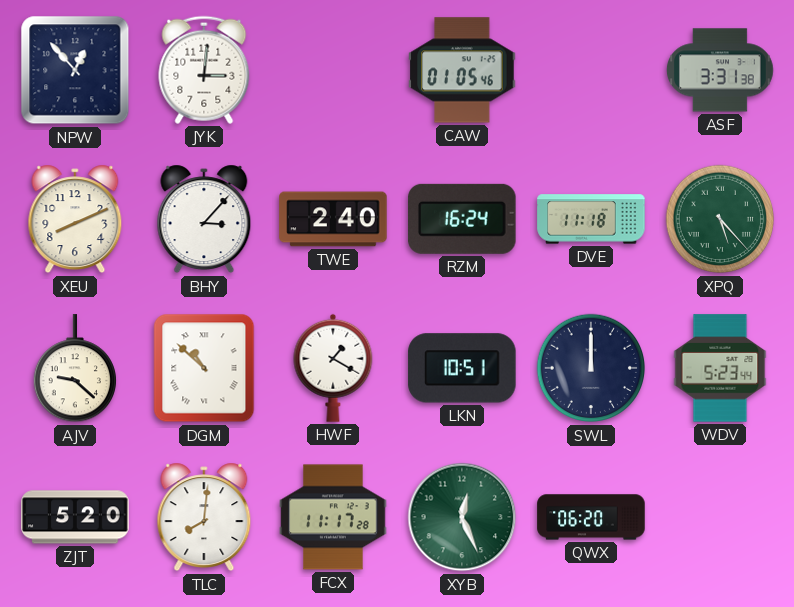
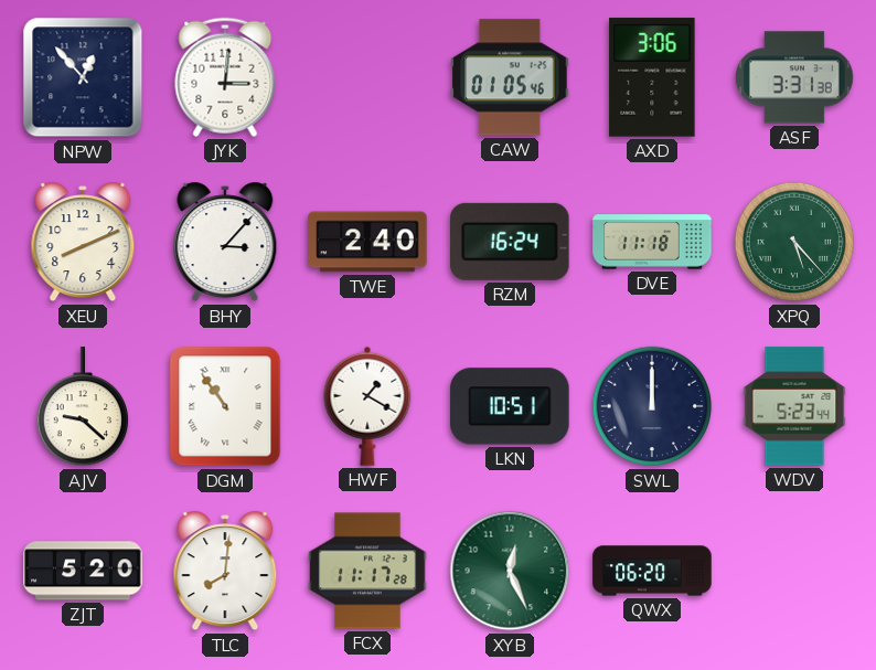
AXD: none -> 3:06 (652, 77)
DGM: 10:52 -> 10:54 (225, 406)
